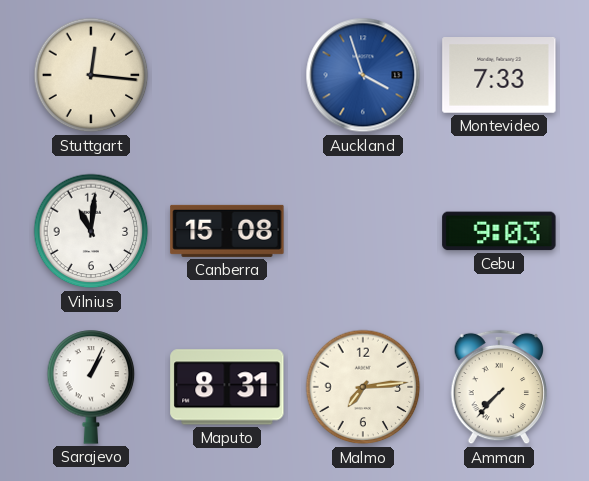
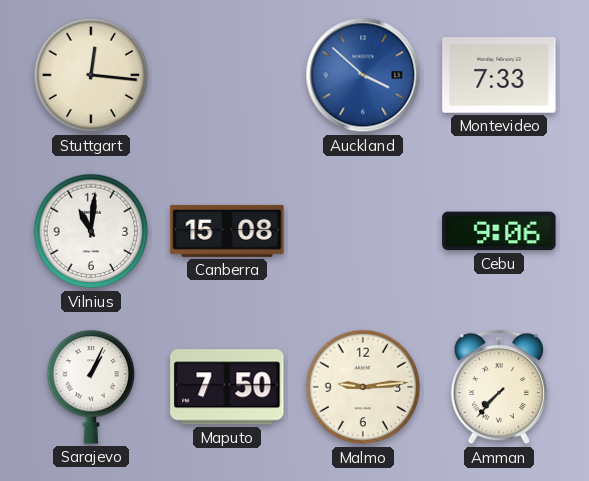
Auckland: 3:57 -> 3:52 (363, 75)
Cebu: 9:03 -> 9:06 (499, 231)
Maputo: 8:31 -> 7:50 (227, 387)
Malmo: 7:14 -> 9:14 (363, 387)
